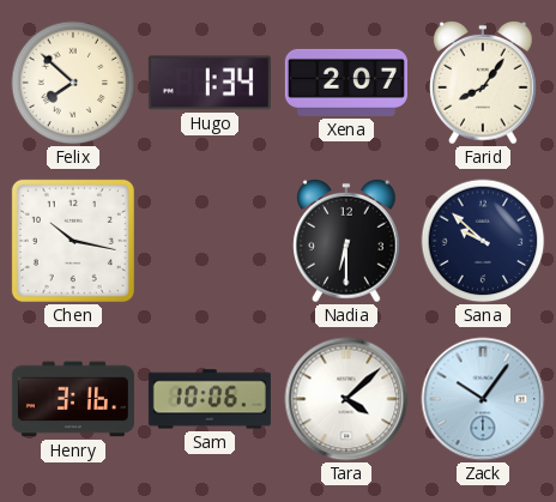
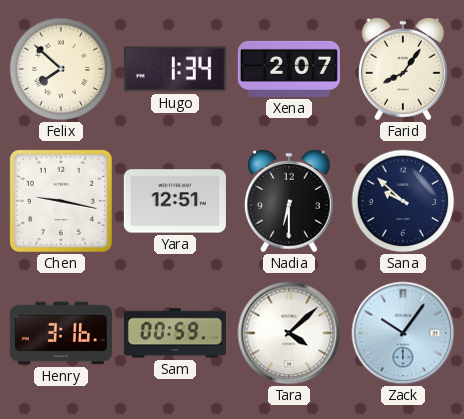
Chen: 10:17 -> 9:17 (61, 201)
Yara: none -> 12:51 (175, 201)
Sam: 10:06 -> 00:59 (175, 333)
